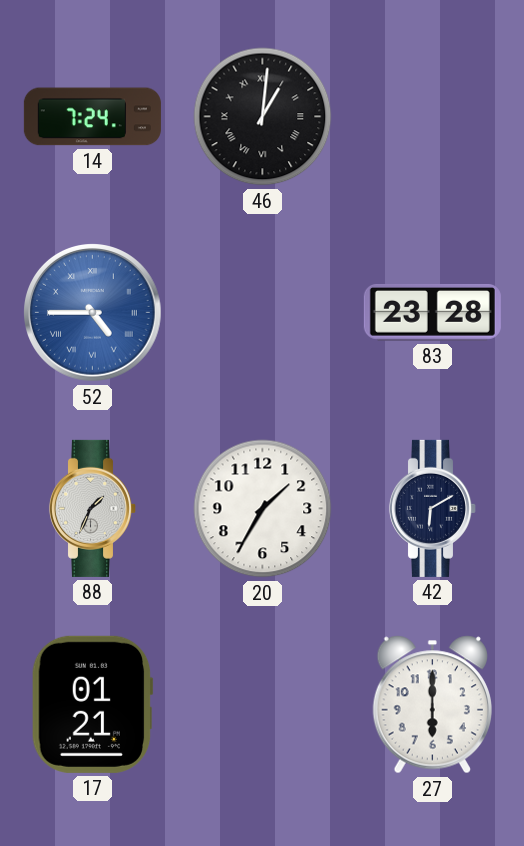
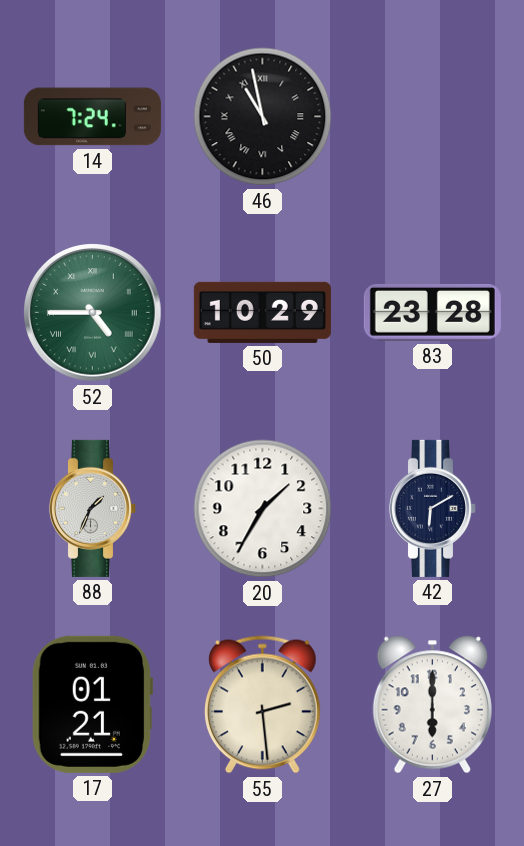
46: 1:01 -> 10:58 (263, 117)
52 dial: blue -> green (93, 313)
50: none -> 10:29 (262, 312)
55: none -> 2:29 (262, 705)
